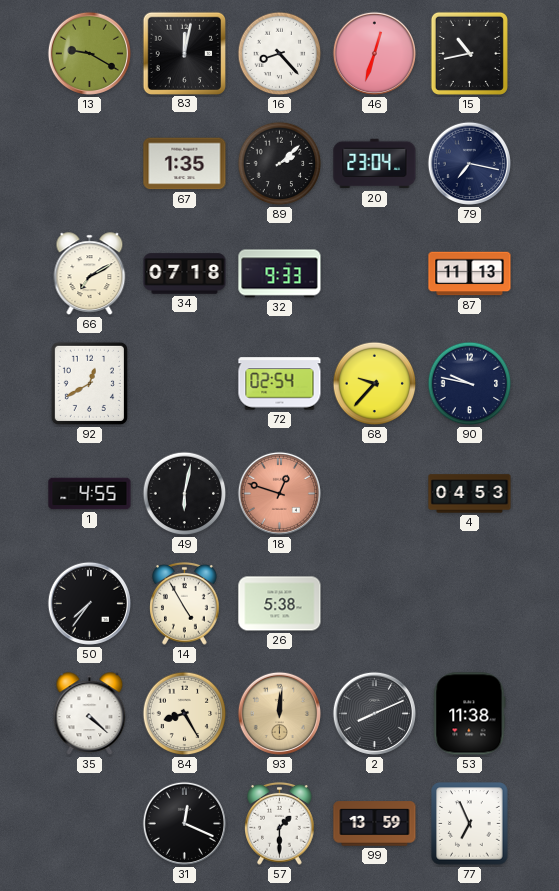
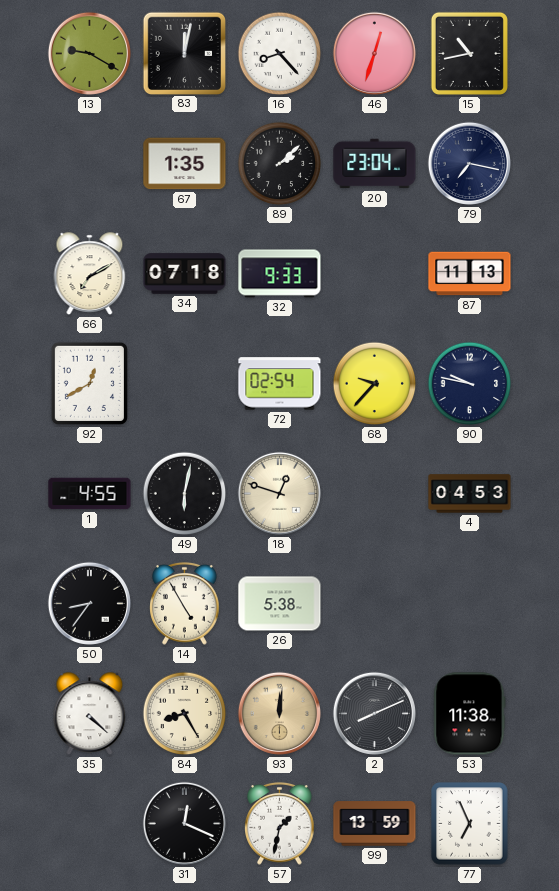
18 dial: salmon -> cream (279, 493)
50: 7:36 -> 8:36 (89, 603)
57: 1:30 -> 1:32 (280, 823)
